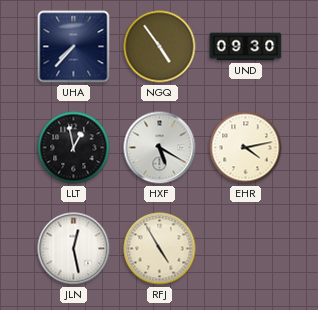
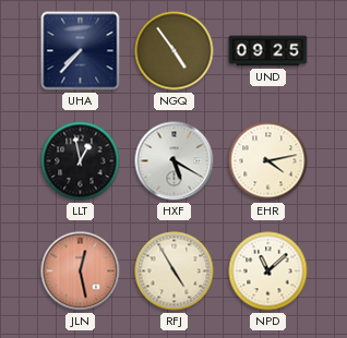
UND: 09:30 -> 09:25 (268, 51)
JLN dial: white -> salmon (81, 271)
NPD: none -> 11:08 (268, 271)
